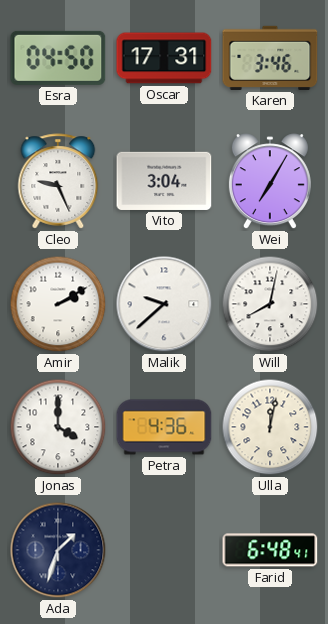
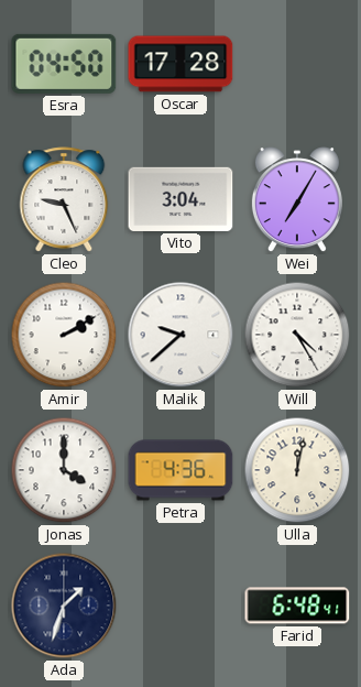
Oscar: 17:31 -> 17:28 (180, 64)
Karen: 3:46 -> none (270, 58)
Will: 8:02 -> 4:25 (297, 335)
